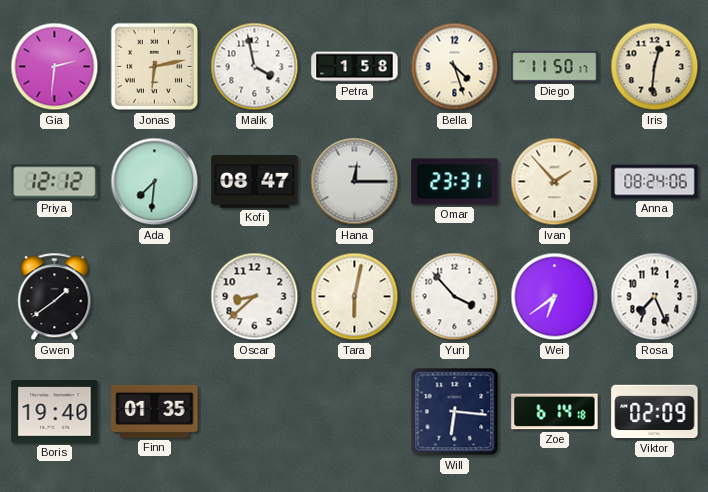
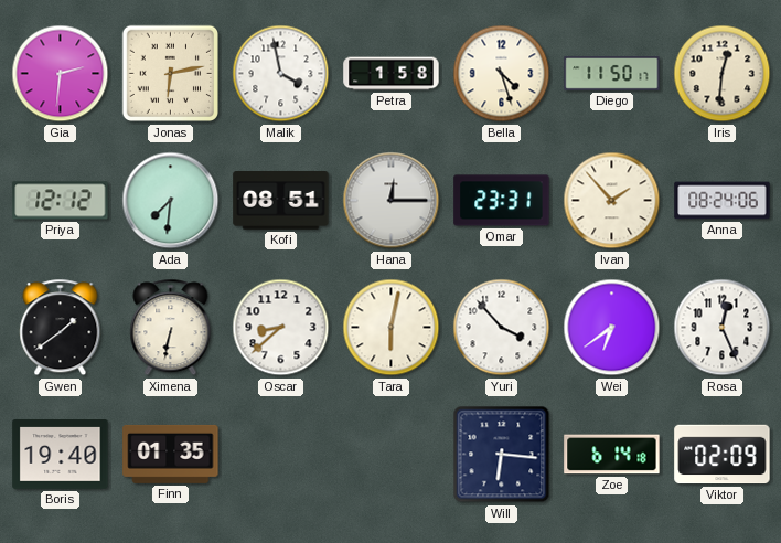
Kofi: 08:47 -> 08:51 (281, 201)
Ximena: none -> 6:32 (171, 328)
Rosa: 7:26 -> 12:26 (723, 328)
